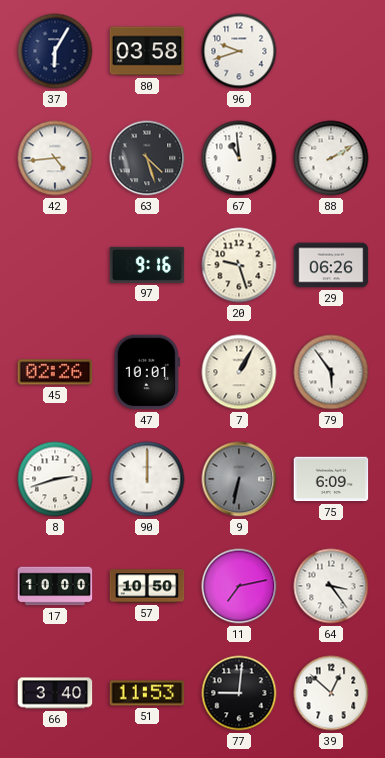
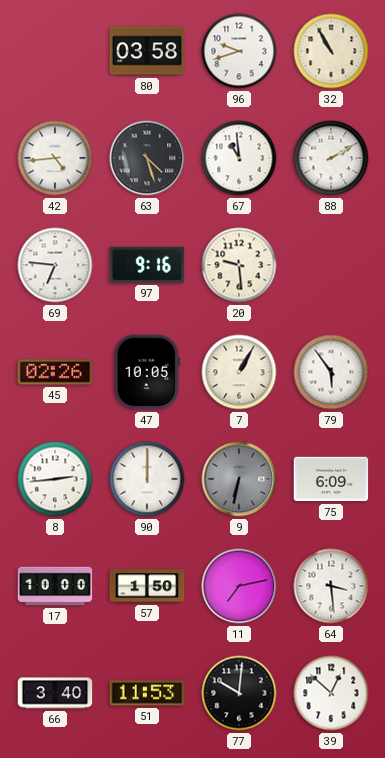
37: 6:05 -> none (55, 51)
32: none -> 10:55 (331, 51)
69: none -> 6:46 (55, 265)
20: 9:27 -> 9:29 (239, 265)
29: 06:26 -> none (331, 265)
47: 10:01 -> 10:05 (147, 372)
8: 2:42 -> 2:44 (55, 479)
57: 10:50 -> 1:50 (147, 586)
64: 3:24 -> 3:29 (331, 586)
77: 9:01 -> 10:01 (239, 693)
